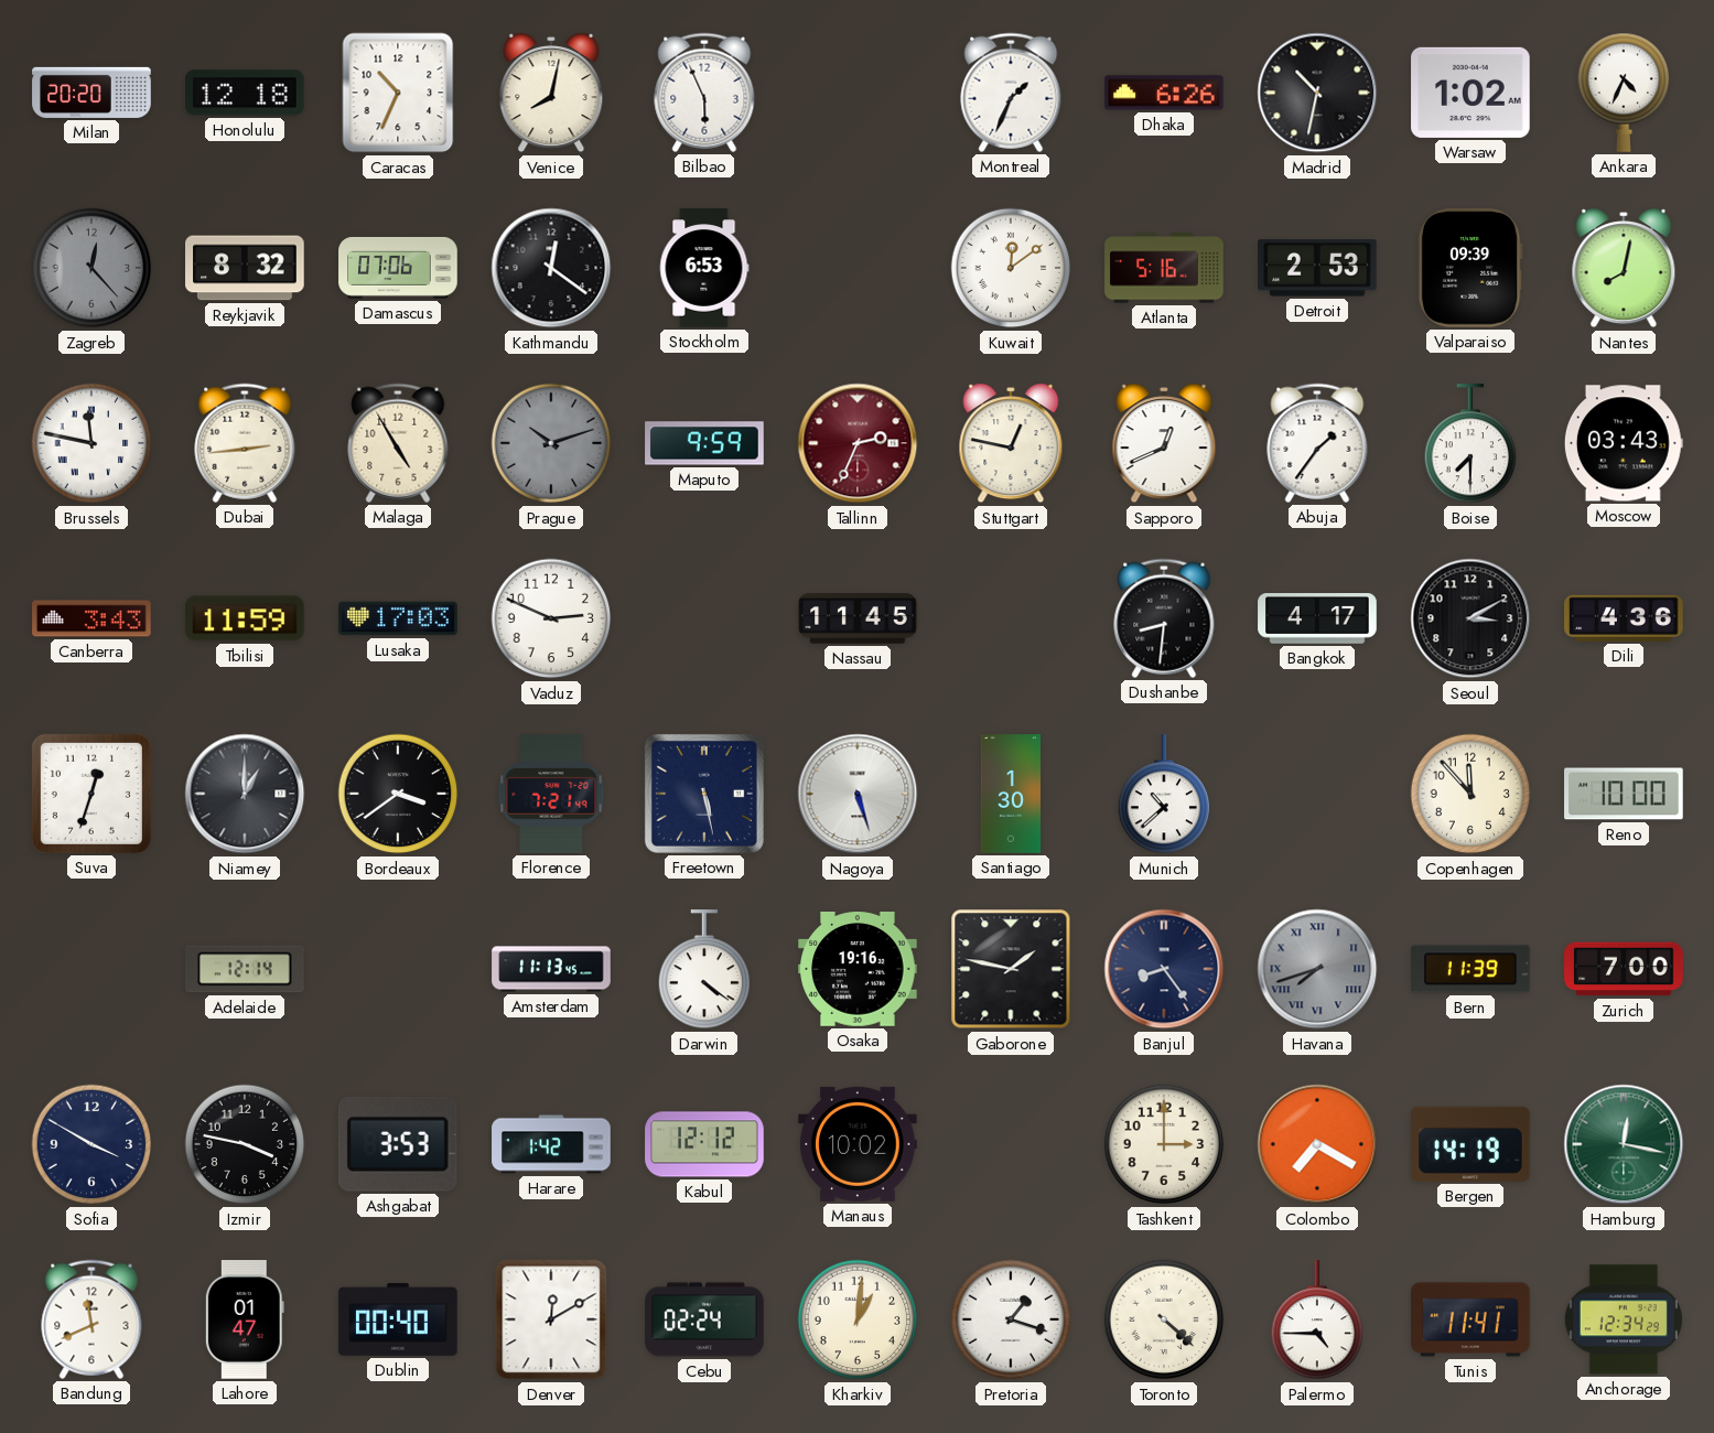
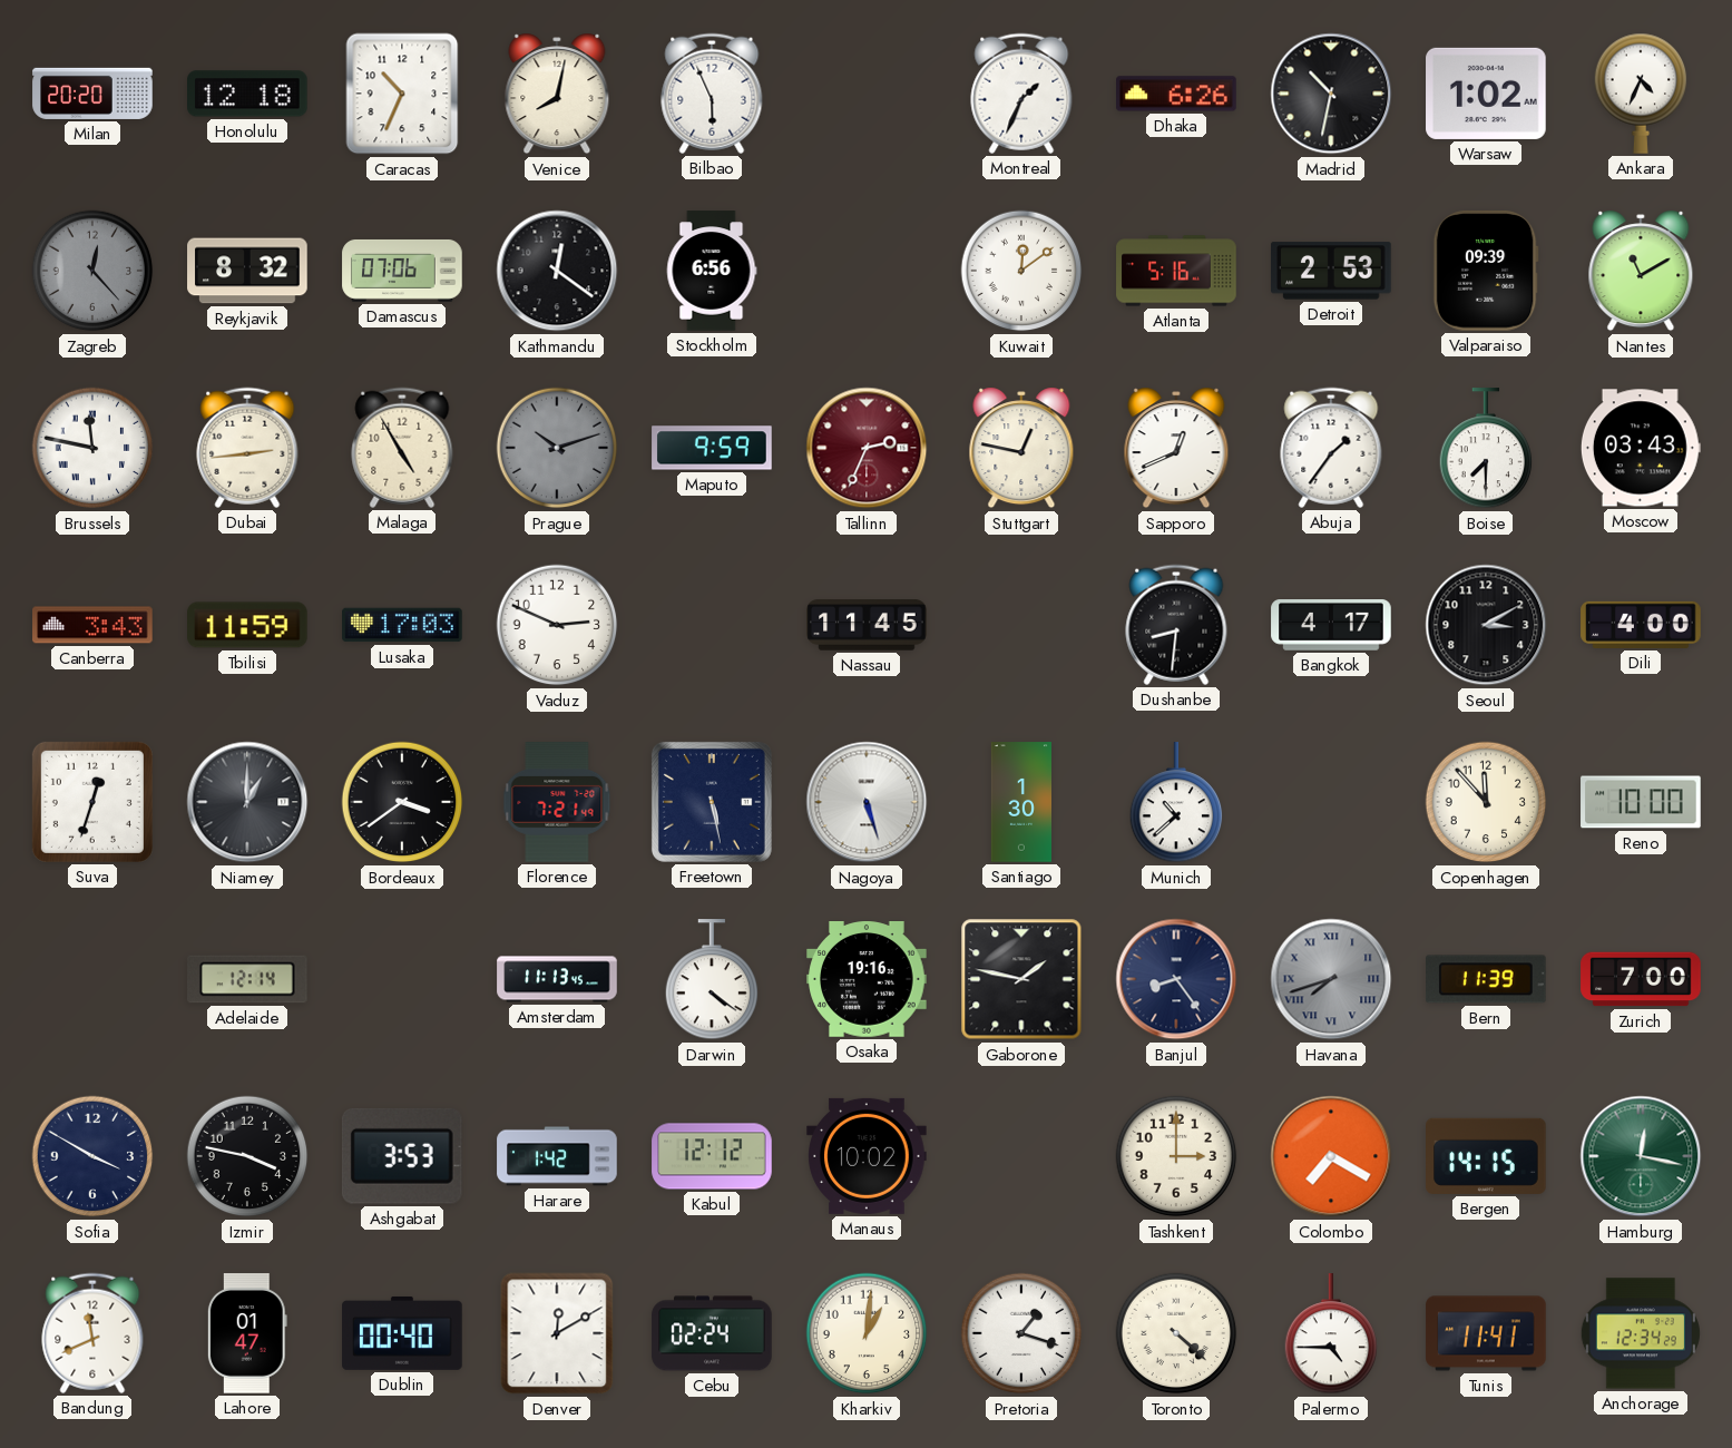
Stockholm: 6:53 -> 6:56 (712, 271)
Nantes: 8:02 -> 11:10 (1641, 271)
Dili: 4:36 -> 4:00 (1641, 625)
Bergen: 14:19 -> 14:15 (1486, 1156)
